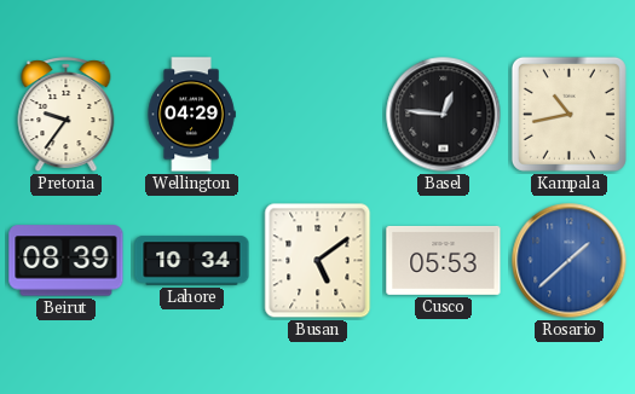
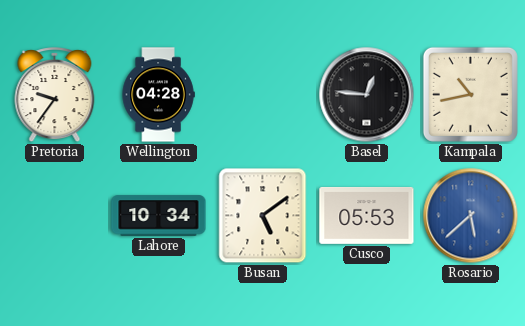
Wellington: 04:29 -> 04:28 (158, 95)
Beirut: 08:39 -> none (67, 261)
Rosario: 1:38 -> 5:38 (471, 216)
